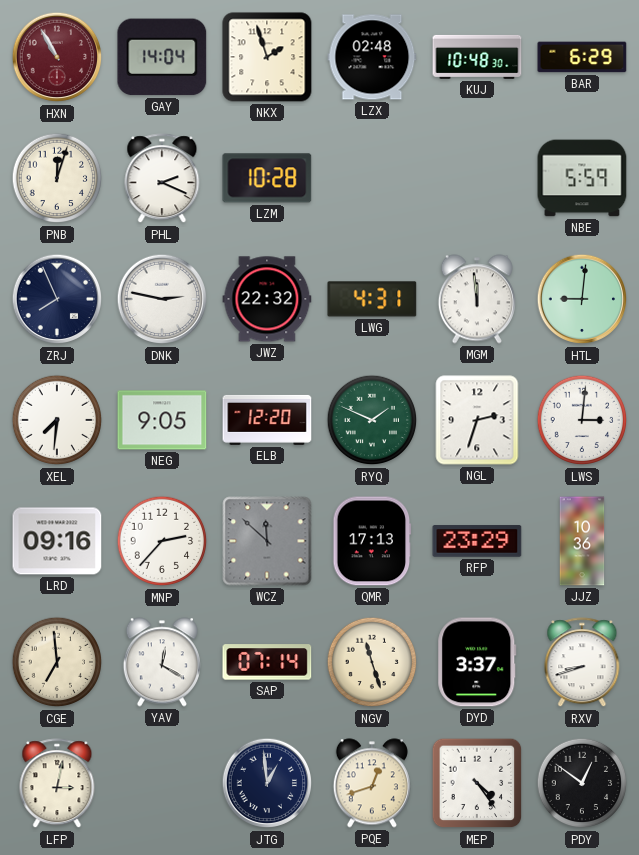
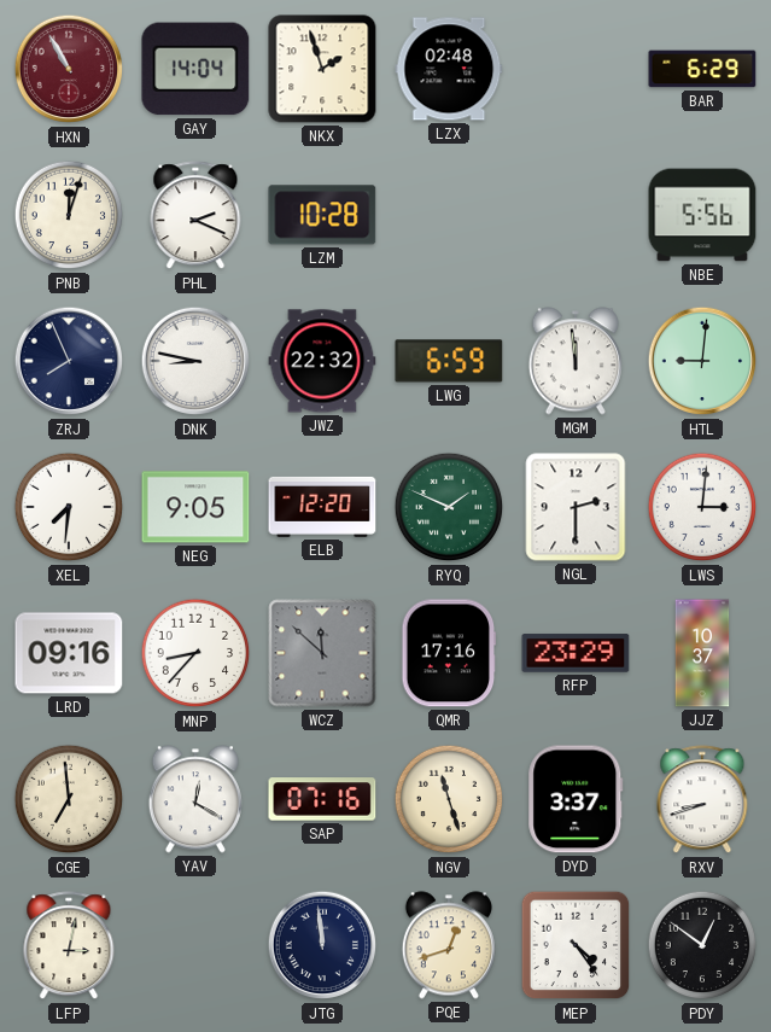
KUJ: 10:48 -> none (477, 57)
NBE: 5:59 -> 5:56 (702, 215)
DNK: 2:47 -> 8:47 (195, 361)
LWG: 4:31 -> 6:59 (449, 361)
NGL: 2:33 -> 2:30 (576, 507)
MNP: 2:37 -> 8:37 (195, 653)
QMR: 17:13 -> 17:16 (449, 653)
JJZ: 10:36 -> 10:37 (702, 653)
SAP: 07:14 -> 07:16 (322, 799)
JTG: 12:59 -> 11:59 (322, 945)
